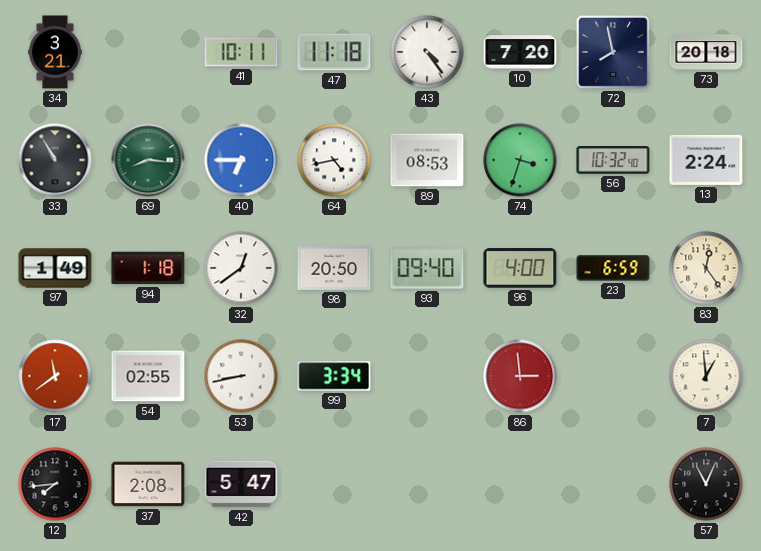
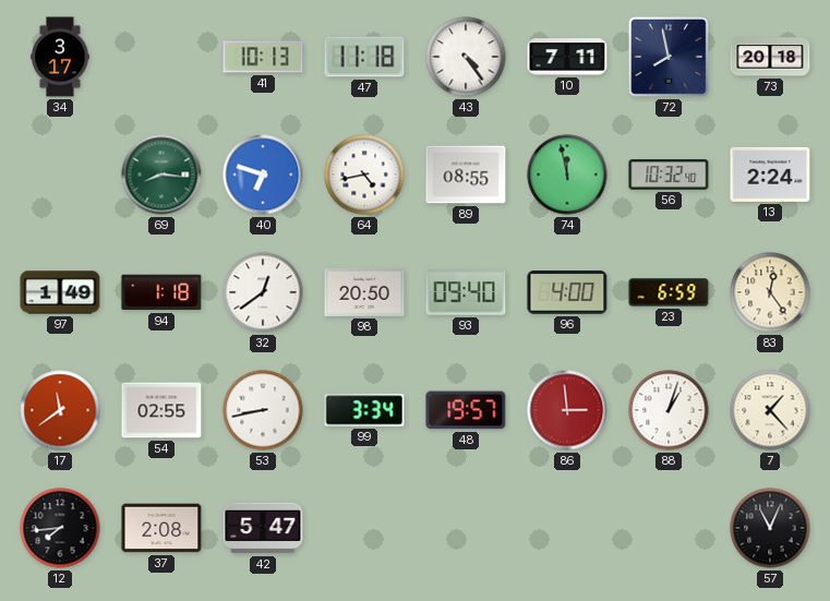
34: 3:21 -> 3:17 (60, 57)
41: 10:11 -> 10:13 (263, 57)
10: 7:20 -> 7:11 (567, 57)
33: 10:55 -> none (55, 160)
40: 6:45 -> 6:48 (263, 175)
89: 08:53 -> 08:55 (466, 175)
74: 3:33 -> 11:58 (567, 175)
48: none -> 19:57 (466, 410)
88: none -> 1:03 (669, 410)
7: 12:59 -> 1:23 (770, 410)
